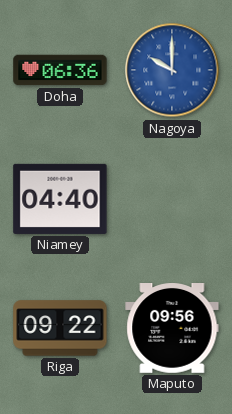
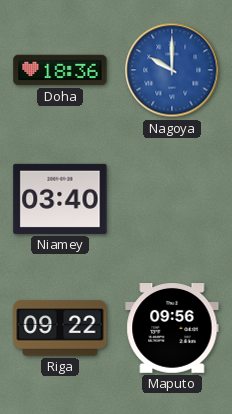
Doha: 06:36 -> 18:36 (60, 70)
Niamey: 04:40 -> 03:40 (60, 199)
